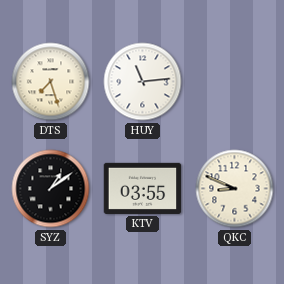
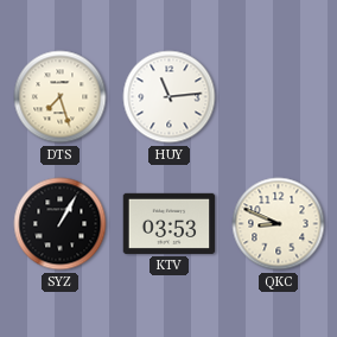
SYZ: 1:09 -> 1:05 (61, 224)
KTV: 03:55 -> 03:53 (170, 223)
